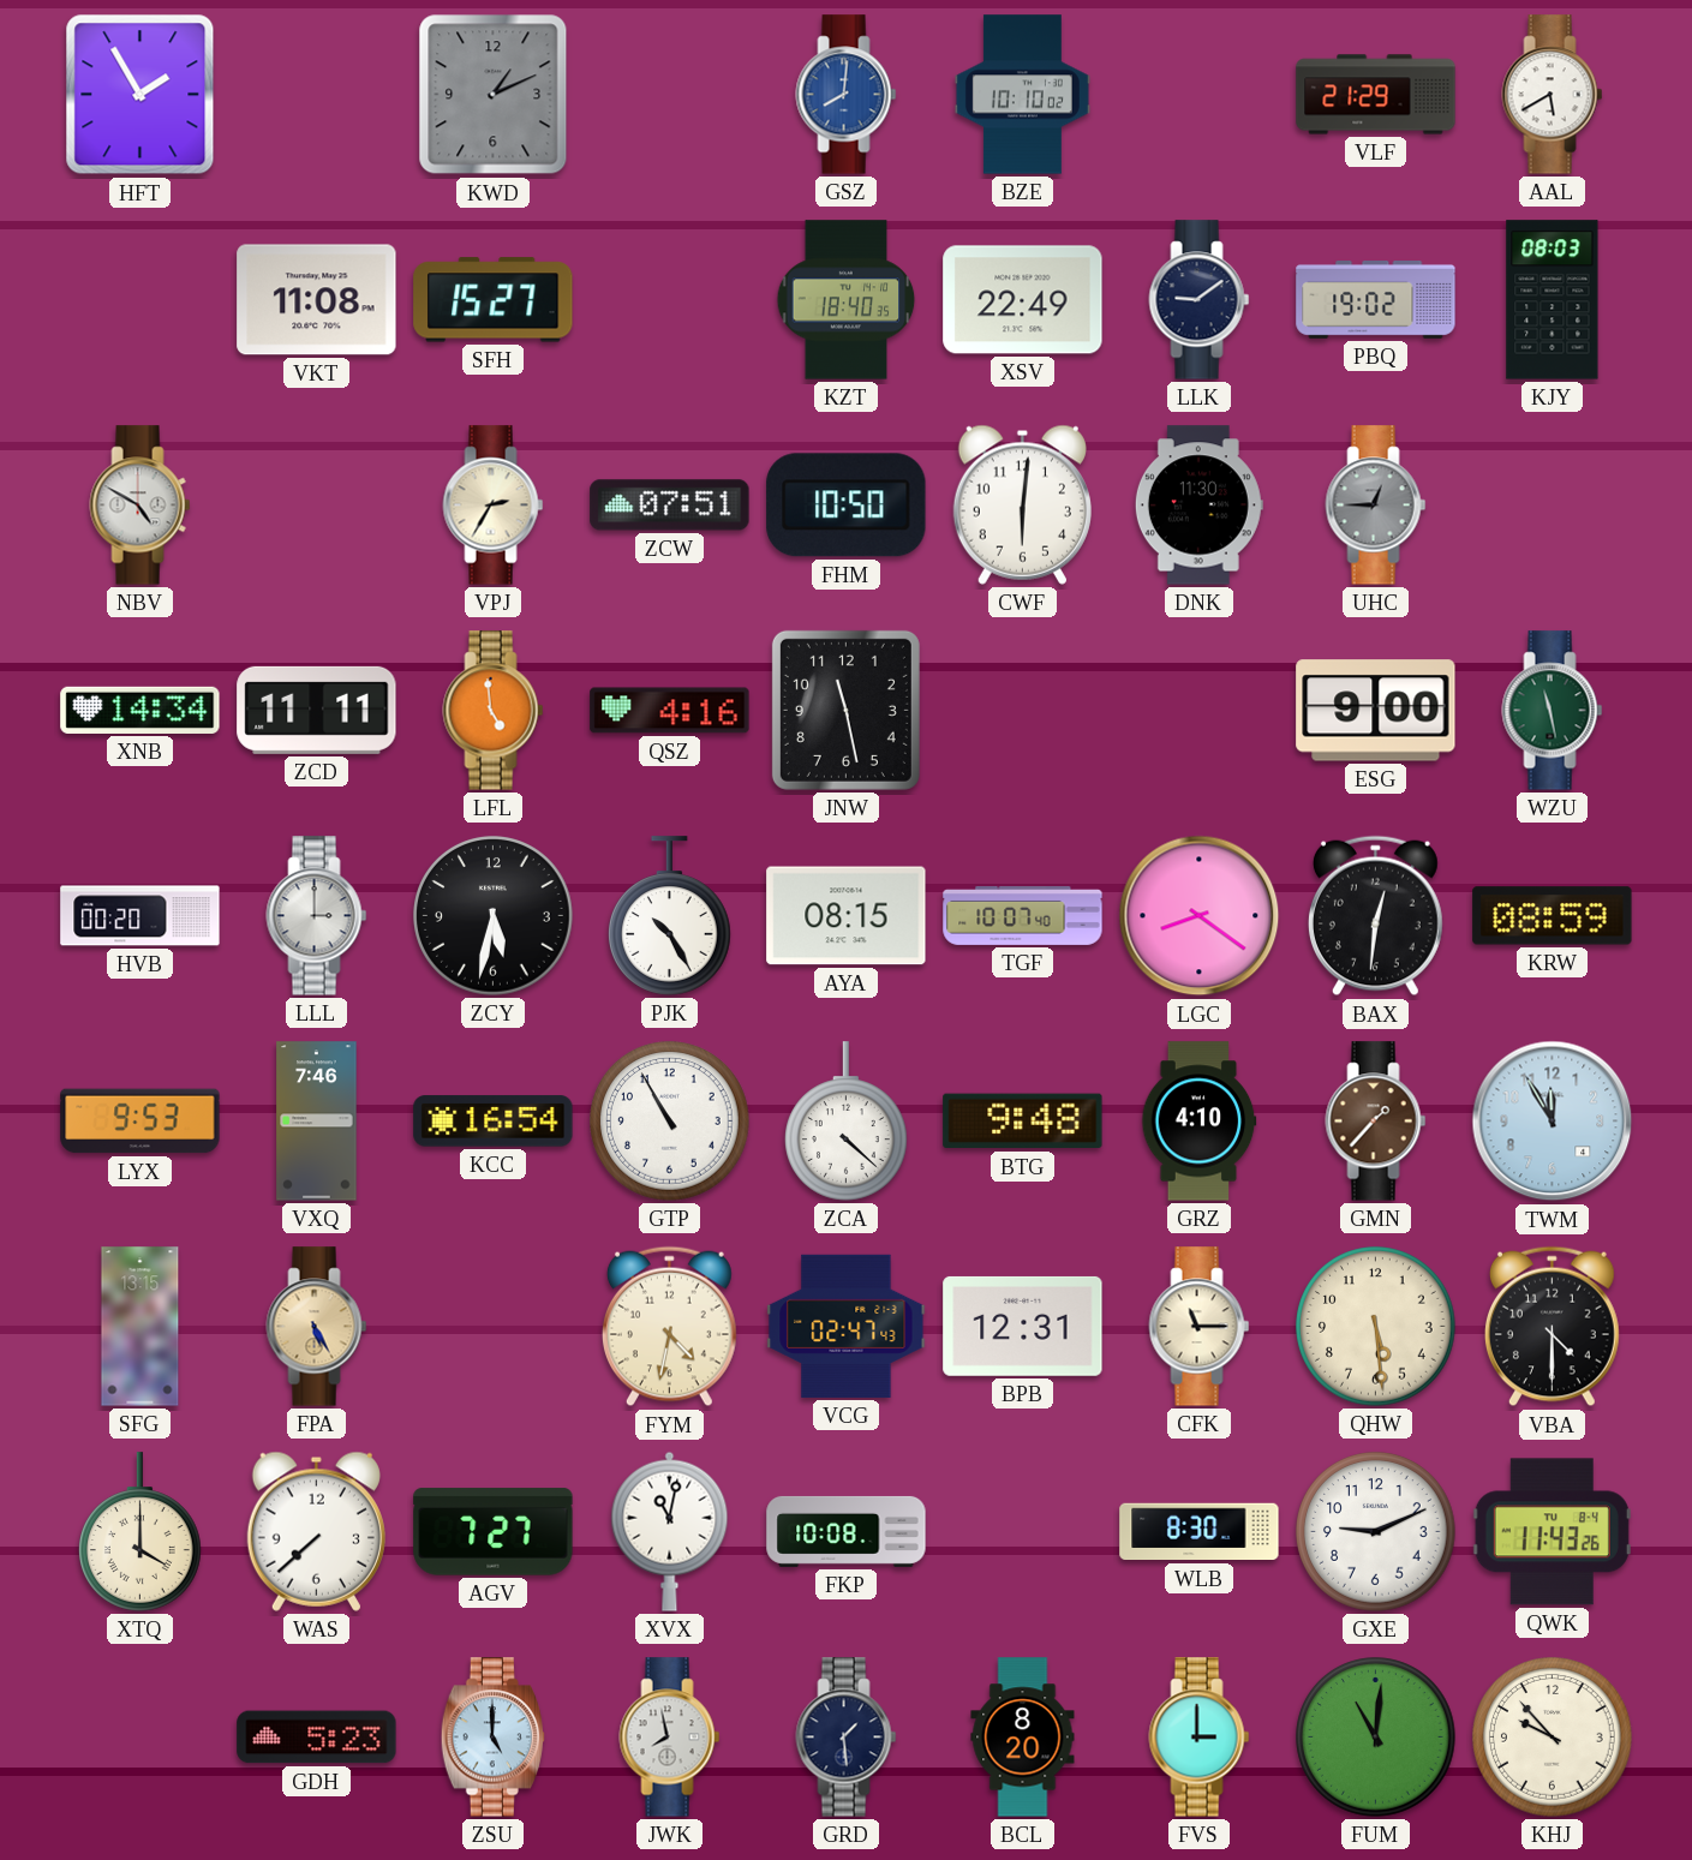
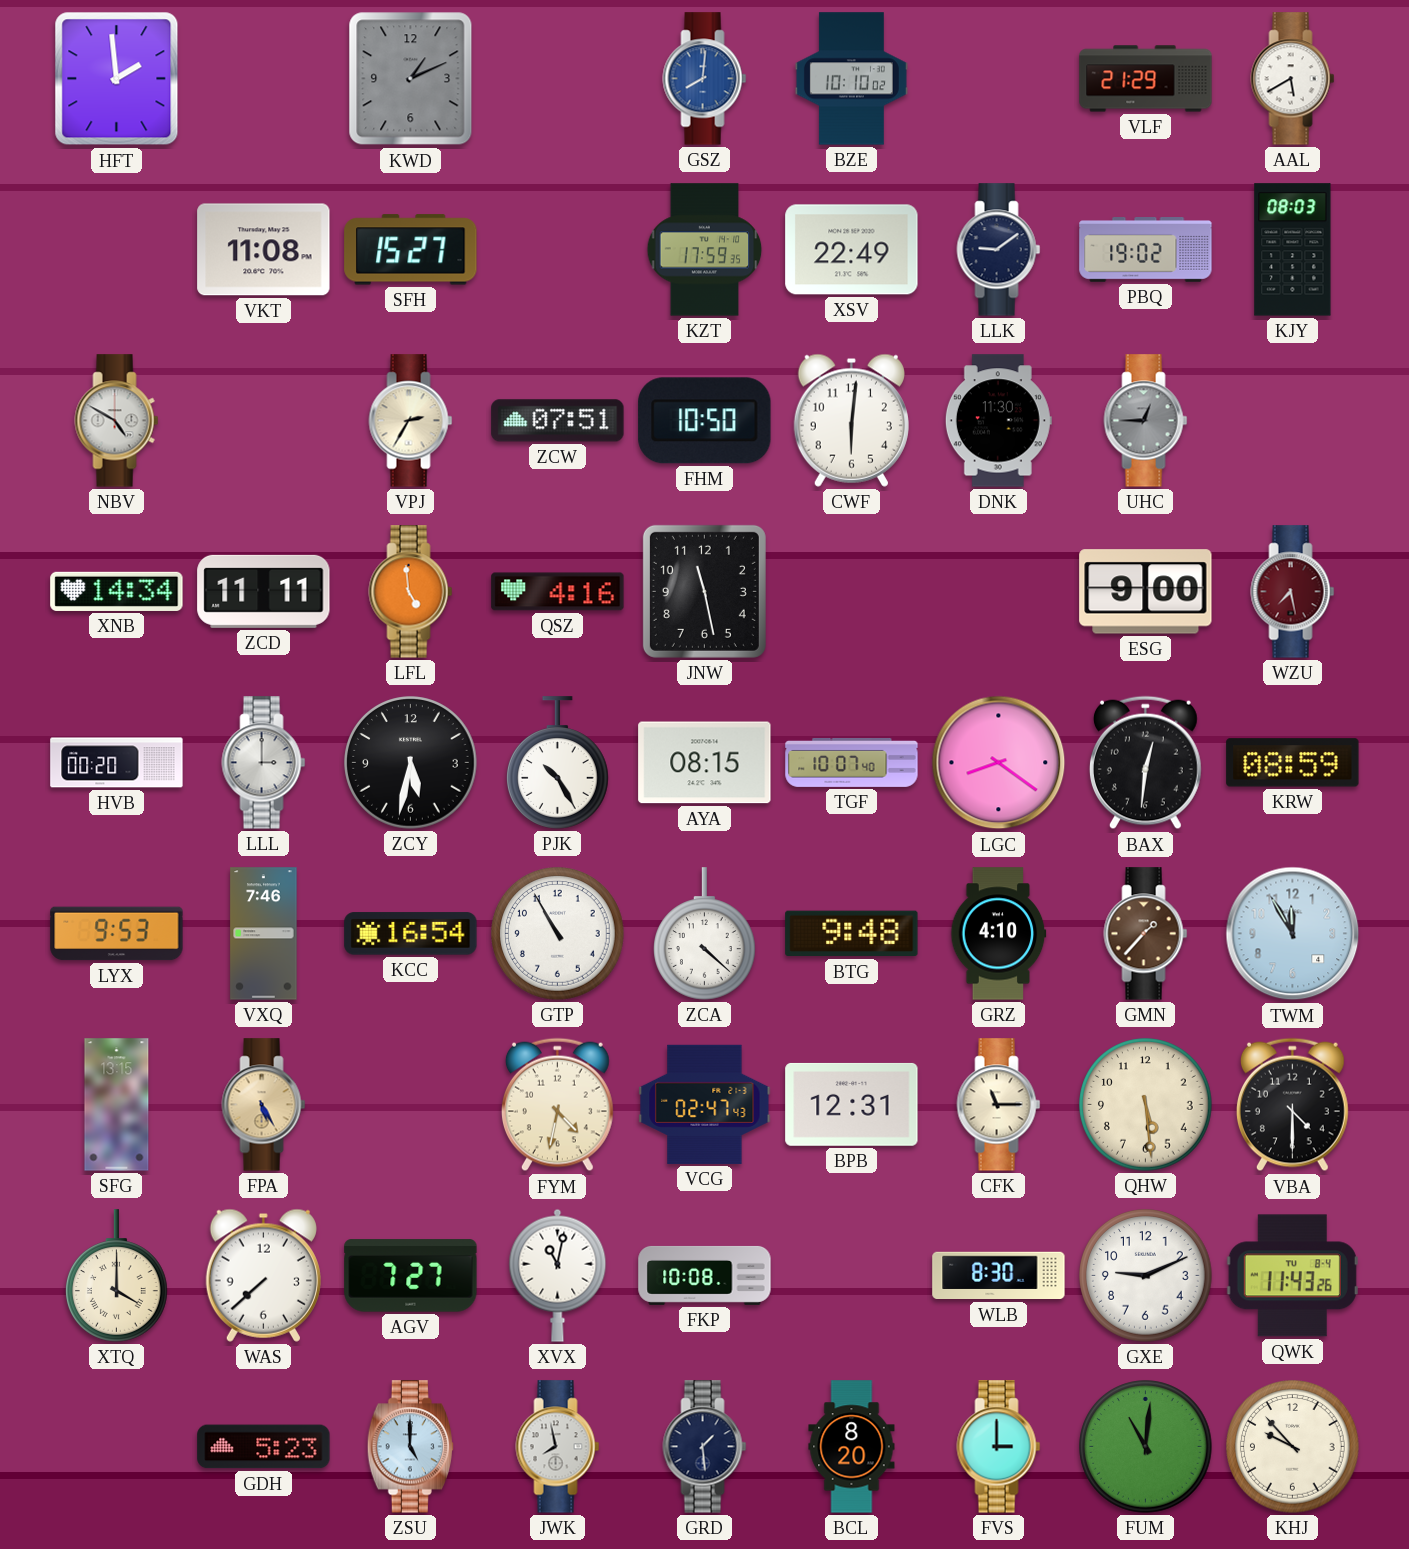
HFT: 1:55 -> 1:59 (117, 79)
KZT: 18:40 -> 17:59 (705, 250)
WZU: 11:28 -> 7:28 (1293, 592)
WZU dial: green -> burgundy (1293, 592)
